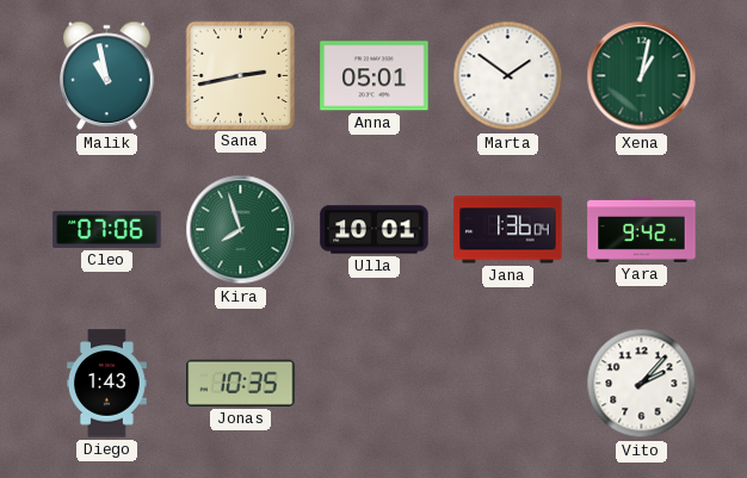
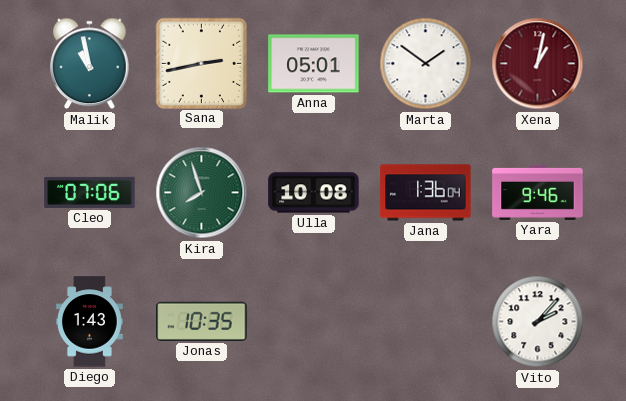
Xena dial: green -> burgundy (538, 64)
Ulla: 10:01 -> 10:08 (314, 193)
Yara: 9:42 -> 9:46 (538, 192)
